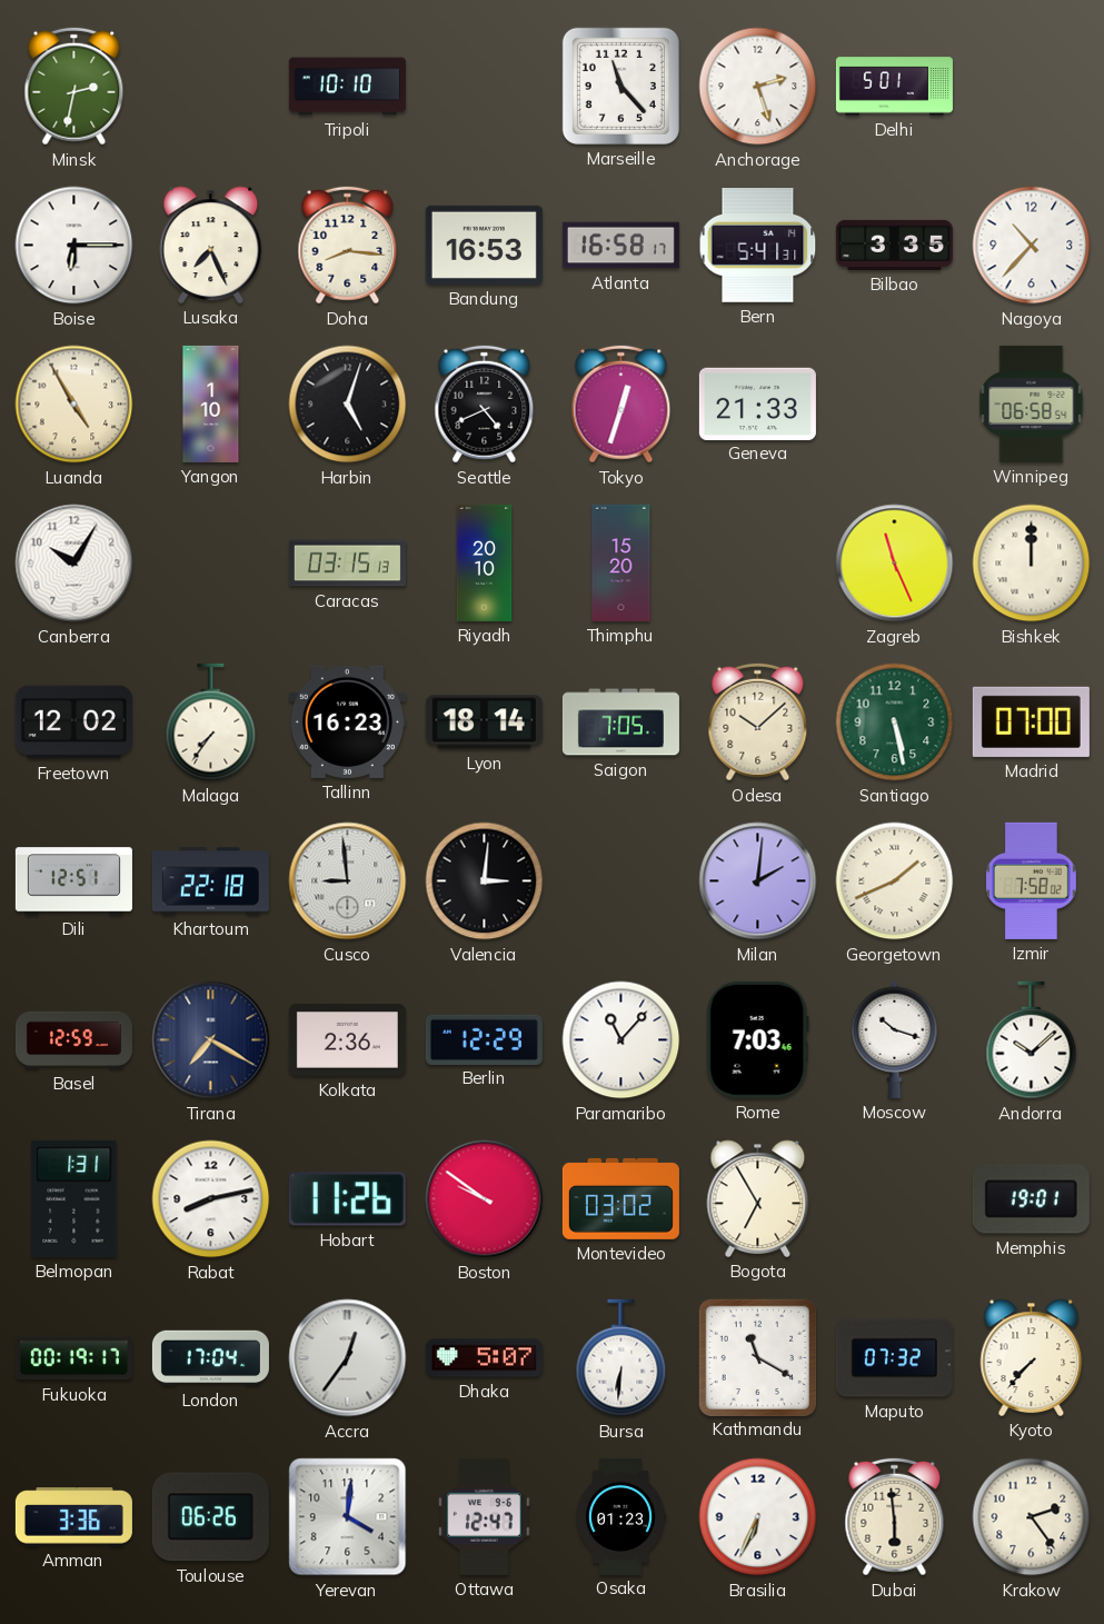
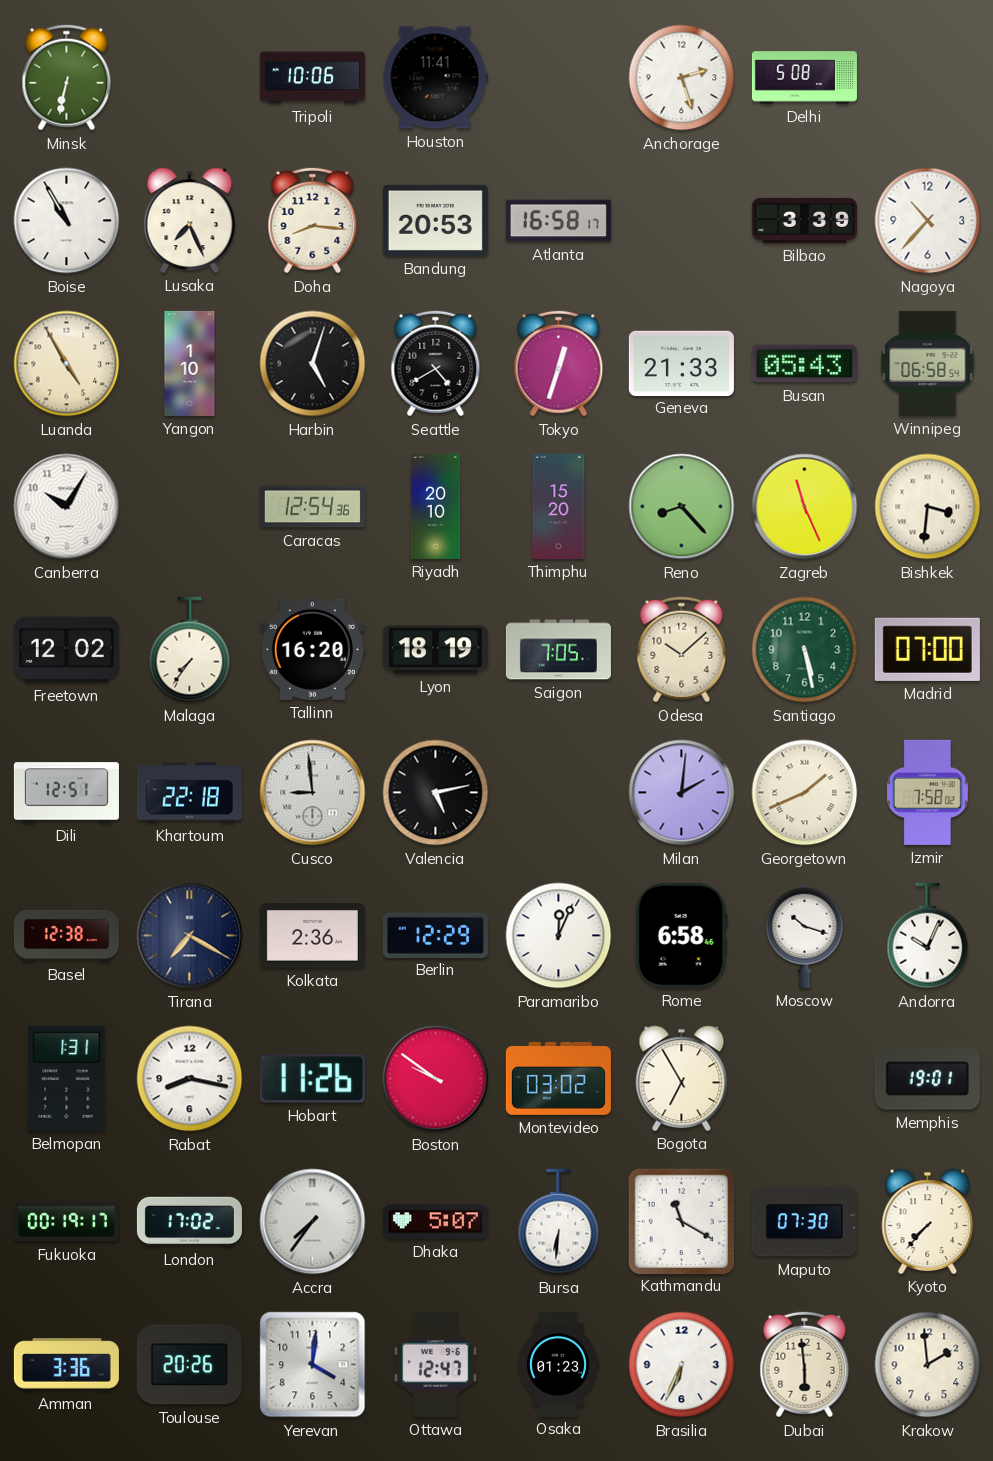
Minsk: 2:32 -> 6:32 (67, 78)
Tripoli: 10:10 -> 10:06 (312, 78)
Houston: none -> 11:41 (435, 78)
Marseille: 11:23 -> none (620, 86)
Delhi: 5:01 -> 5:08 (804, 78)
Boise: 6:15 -> 10:55 (67, 221)
Bandung: 16:53 -> 20:53 (435, 220)
Bern: 5:41 -> none (758, 246)
Bilbao: 3:35 -> 3:39 (804, 220)
Seattle: 4:41 -> 4:40 (436, 364)
Busan: none -> 05:43 (804, 364)
Caracas: 03:15 -> 12:54 (312, 507)
Reno: none -> 8:23 (682, 507)
Bishkek: 12:00 -> 3:31 (928, 507)
Tallinn: 16:23 -> 16:20 (312, 649)
Lyon: 18:14 -> 18:19 (435, 650)
Valencia: 3:01 -> 5:13 (436, 793)
Basel: 12:59 -> 12:38 (66, 936)
Paramaribo: 11:07 -> 12:04 (559, 936)
Rome: 7:03 -> 6:58 (681, 935)
Andorra: 10:08 -> 10:04 (928, 936)
Rabat: 8:13 -> 8:17 (190, 1079)
London: 17:04 -> 17:02 (189, 1222)
Accra: 12:36 -> 7:36 (313, 1222)
Maputo: 07:32 -> 07:30 (804, 1222)
Toulouse: 06:26 -> 20:26 (189, 1365)
Krakow: 2:24 -> 1:59 (928, 1365)
